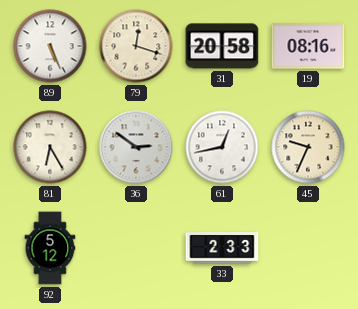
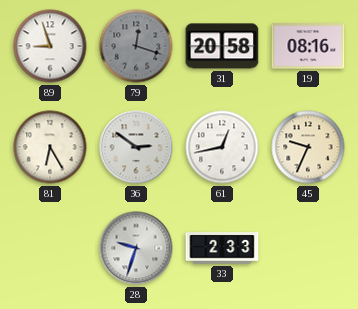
89: 5:26 -> 8:57 (50, 46)
79 dial: cream -> grey (136, 46)
92: 5:12 -> none (50, 248)
28: none -> 9:33 (136, 248)
